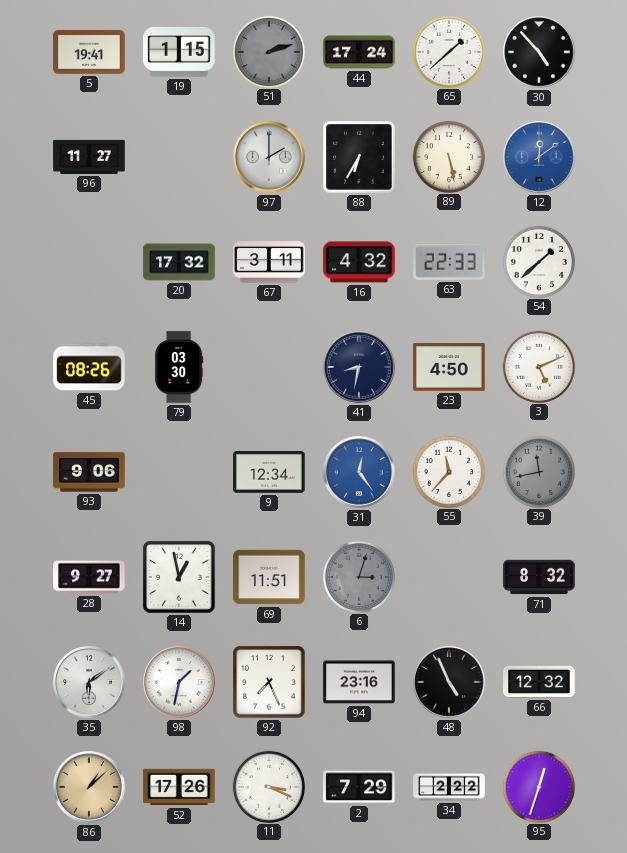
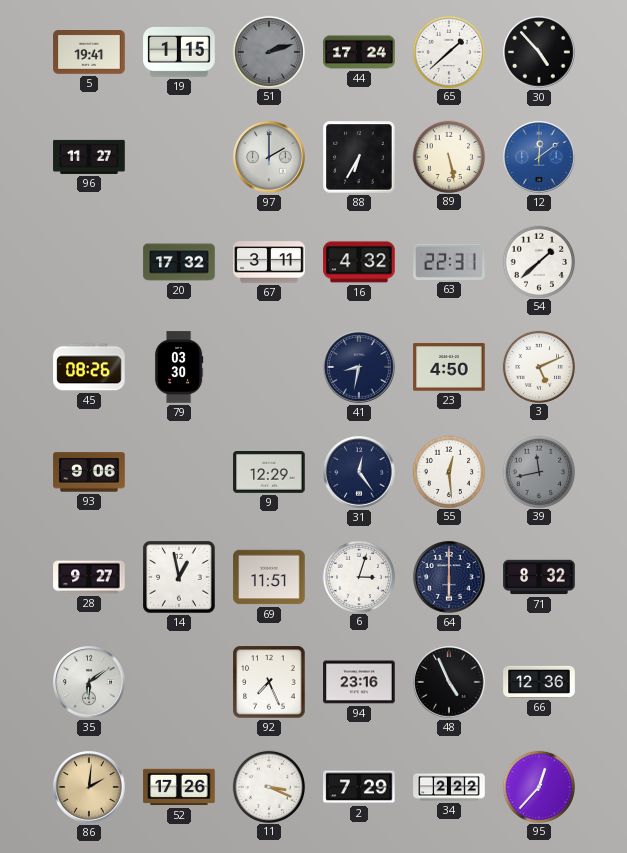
63: 22:33 -> 22:31 (449, 262)
9: 12:34 -> 12:29 (269, 473)
31 dial: blue -> navy (359, 472)
55: 11:37 -> 12:29 (448, 471)
6 dial: grey -> white (358, 576)
64: none -> 6:00 (449, 577)
98: 1:32 -> none (179, 682)
66: 12:32 -> 12:36 (539, 682)
86: 1:08 -> 2:01 (89, 787)
95: 12:33 -> 12:37 (538, 786)
